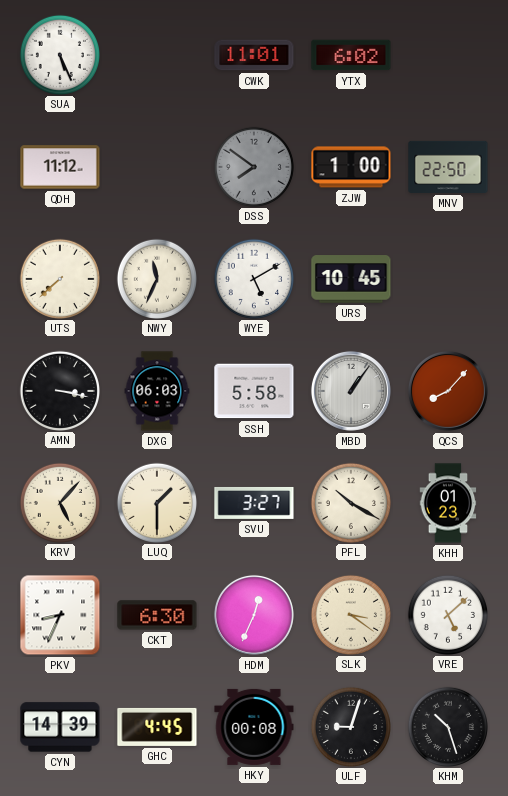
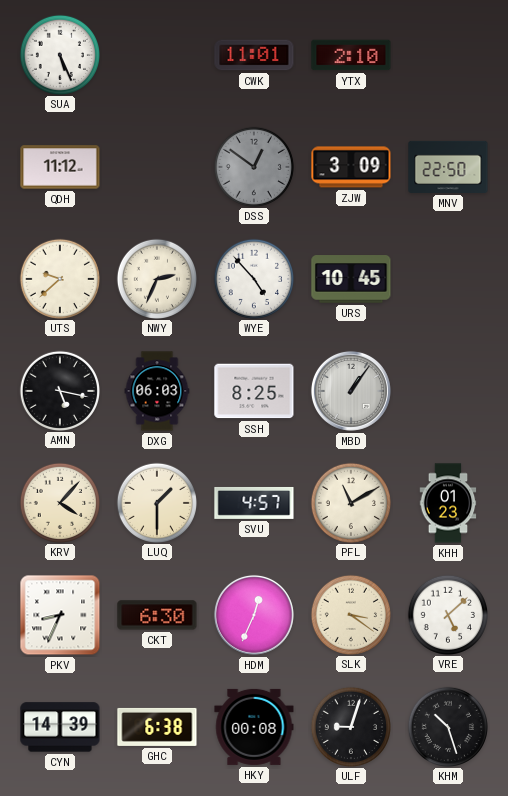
YTX: 6:02 -> 2:10 (351, 55)
DSS: 7:51 -> 12:51 (253, 166)
ZJW: 1:00 -> 3:09 (351, 167)
UTS: 7:38 -> 9:38 (59, 278)
NWY: 11:34 -> 2:34 (156, 278)
WYE: 5:10 -> 4:53 (253, 278)
AMN: 3:17 -> 5:17 (59, 390)
SSH: 5:58 -> 8:25 (254, 391)
QCS: 8:07 -> none (448, 391)
KRV: 5:07 -> 4:07 (59, 502)
SVU: 3:27 -> 4:57 (254, 503)
PFL: 10:20 -> 11:10 (350, 502)
GHC: 4:45 -> 6:38 (157, 727)
